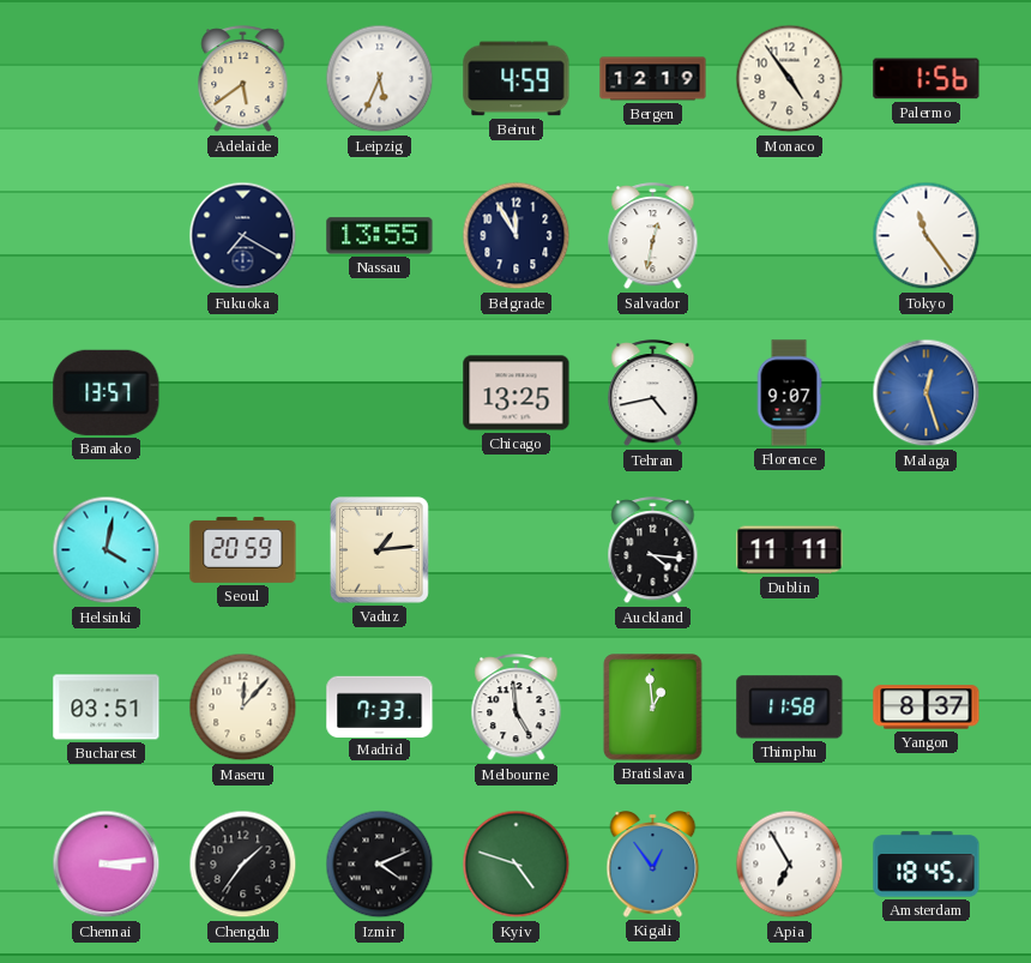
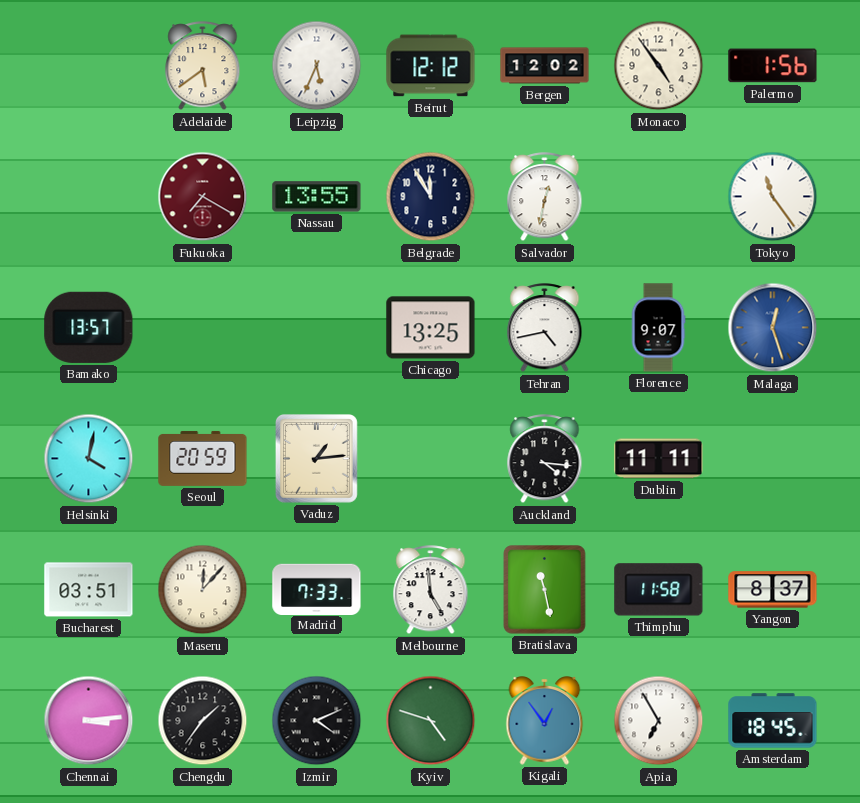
Beirut: 4:59 -> 12:12 (431, 66)
Bergen: 12:19 -> 12:02 (545, 66)
Fukuoka dial: navy -> burgundy (203, 197)
Bratislava: 12:59 -> 11:28 (545, 590)
